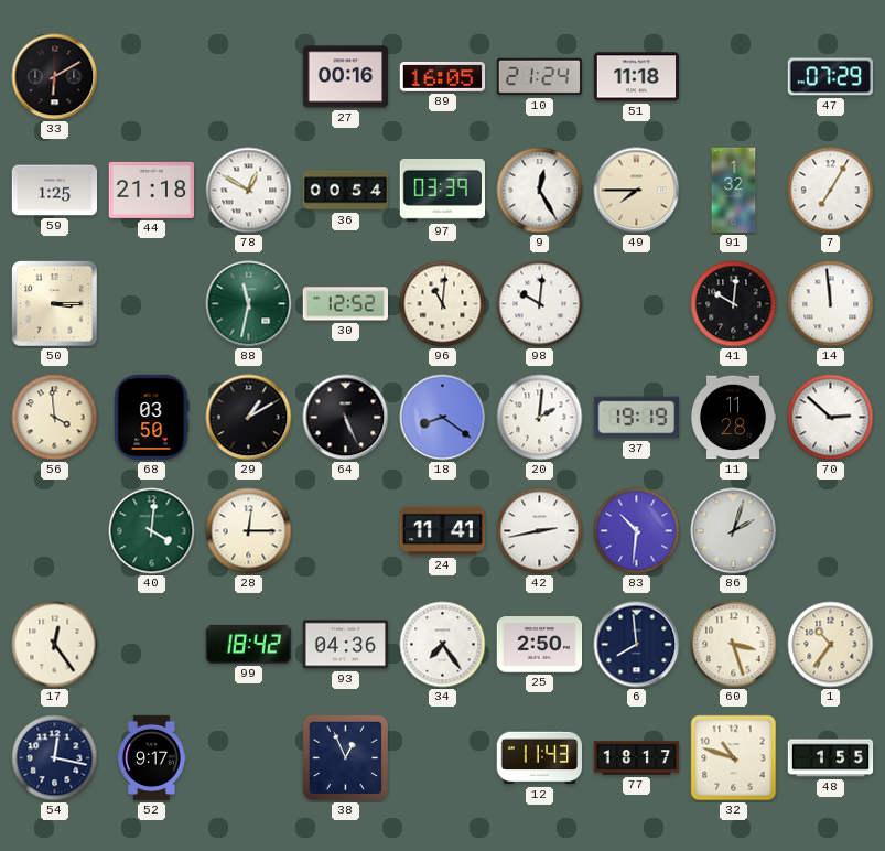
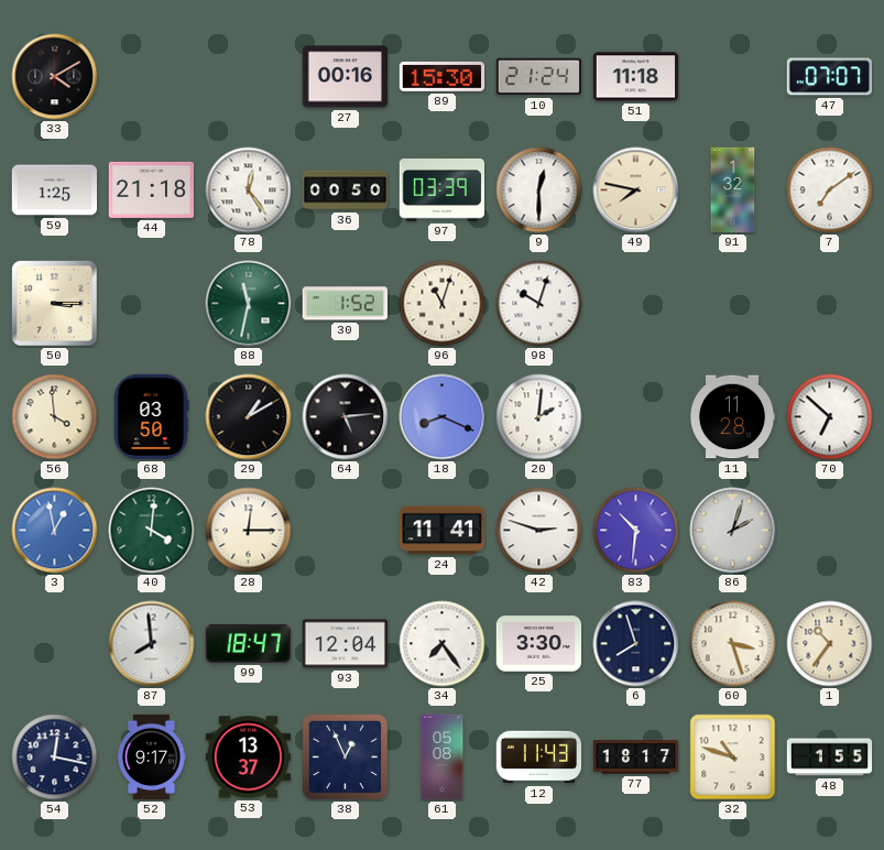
33: 6:10 -> 4:10 (55, 77)
89: 16:05 -> 15:30 (443, 76)
47: 07:29 -> 07:07 (829, 77)
78: 12:50 -> 12:24 (249, 190)
36: 00:54 -> 00:50 (346, 190)
9: 12:25 -> 12:30 (539, 190)
49: 7:45 -> 7:47 (636, 190)
7: 7:05 -> 7:09 (830, 190)
30: 12:52 -> 1:52 (345, 304)
96: 11:01 -> 11:03 (443, 304)
98: 10:01 -> 10:03 (539, 304)
41: 10:01 -> none (734, 304)
14: 11:59 -> none (831, 304)
64: 5:26 -> 5:14 (346, 417)
18: 8:21 -> 8:19 (443, 417)
37: 19:19 -> none (636, 418)
70: 2:52 -> 6:52 (830, 417)
3: none -> 12:58 (55, 531)
42: 2:43 -> 2:48 (539, 531)
17: 12:24 -> none (55, 645)
87: none -> 7:59 (152, 644)
99: 18:42 -> 18:47 (248, 643)
93: 04:36 -> 12:04 (346, 644)
25: 2:50 -> 3:30 (539, 644)
6: 7:59 -> 7:57 (636, 644)
53: none -> 13:37 (249, 758)
61: none -> 05:08 (443, 758)
